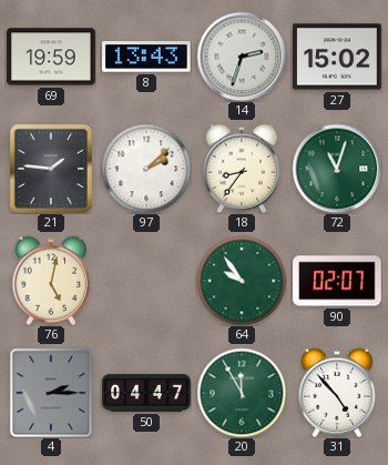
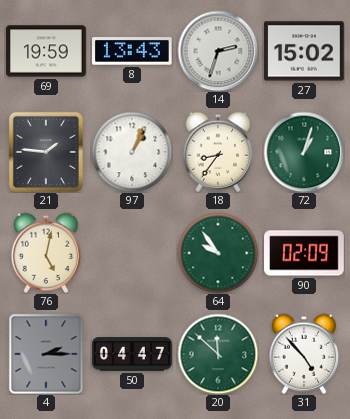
97: 2:08 -> 1:04 (132, 152)
72: 11:03 -> 1:03 (304, 152)
90: 02:07 -> 02:09 (304, 253)
20: 11:55 -> 11:52 (218, 354)
